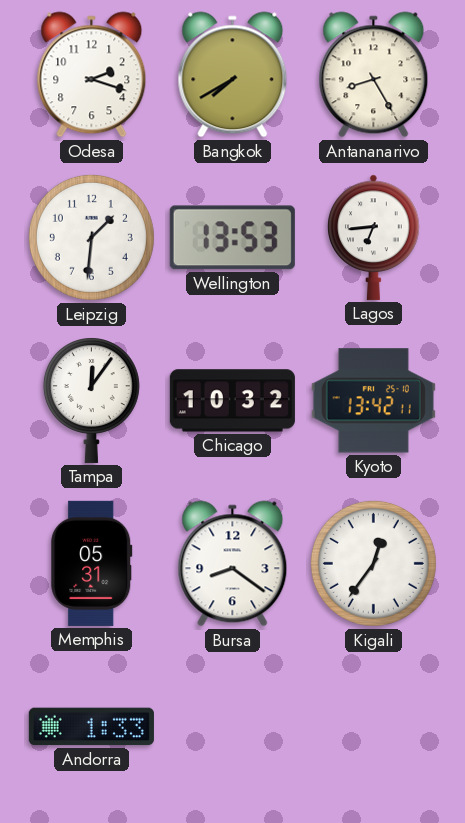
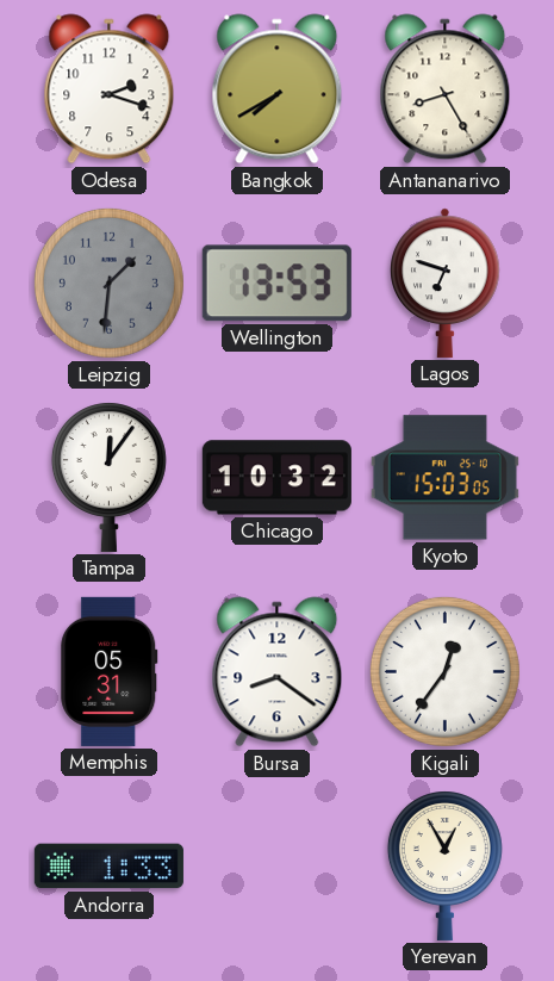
Leipzig dial: white -> grey (108, 282)
Lagos: 6:44 -> 6:48 (446, 282)
Kyoto: 13:42 -> 15:03 (444, 478)
Yerevan: none -> 12:55 (444, 865)
